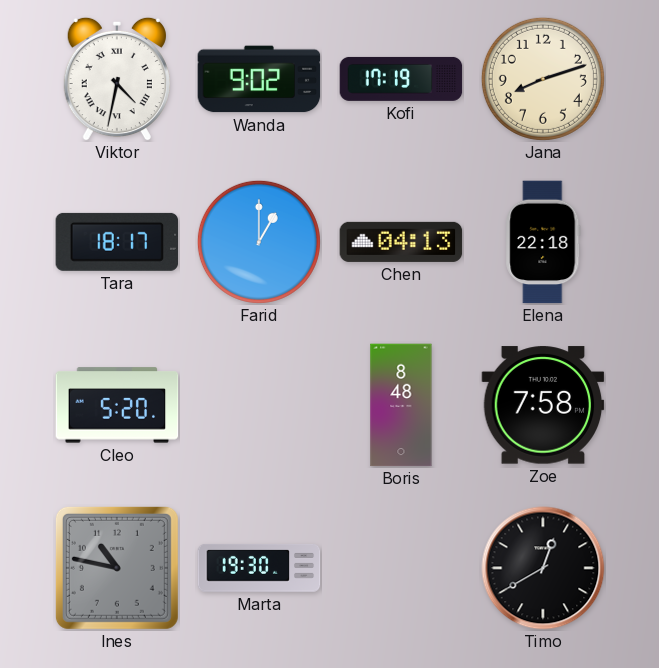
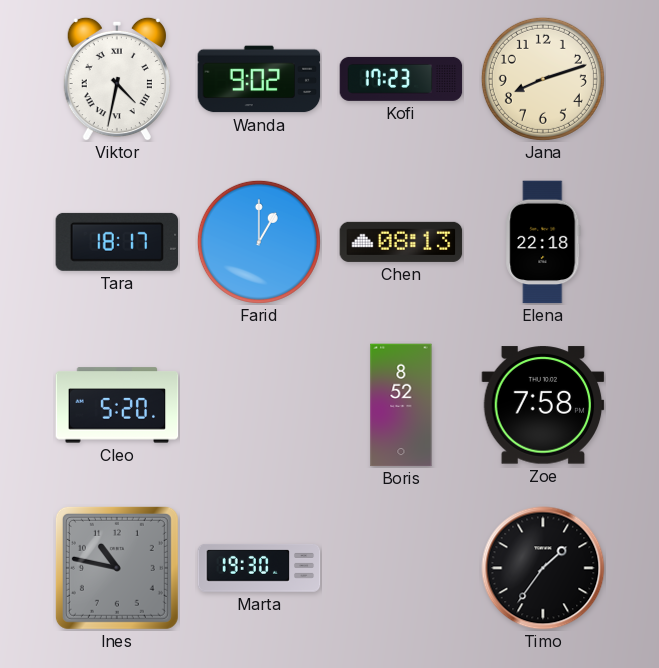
Kofi: 17:19 -> 17:23 (401, 79)
Chen: 04:13 -> 08:13 (401, 242)
Boris: 8:48 -> 8:52 (401, 405)
Timo: 12:40 -> 1:36 (543, 568)
